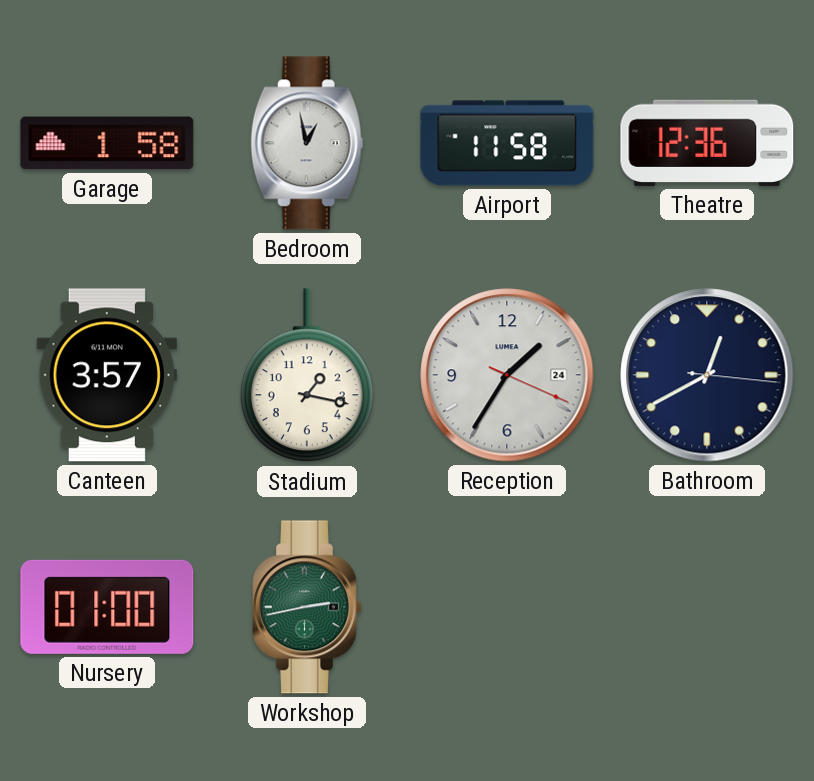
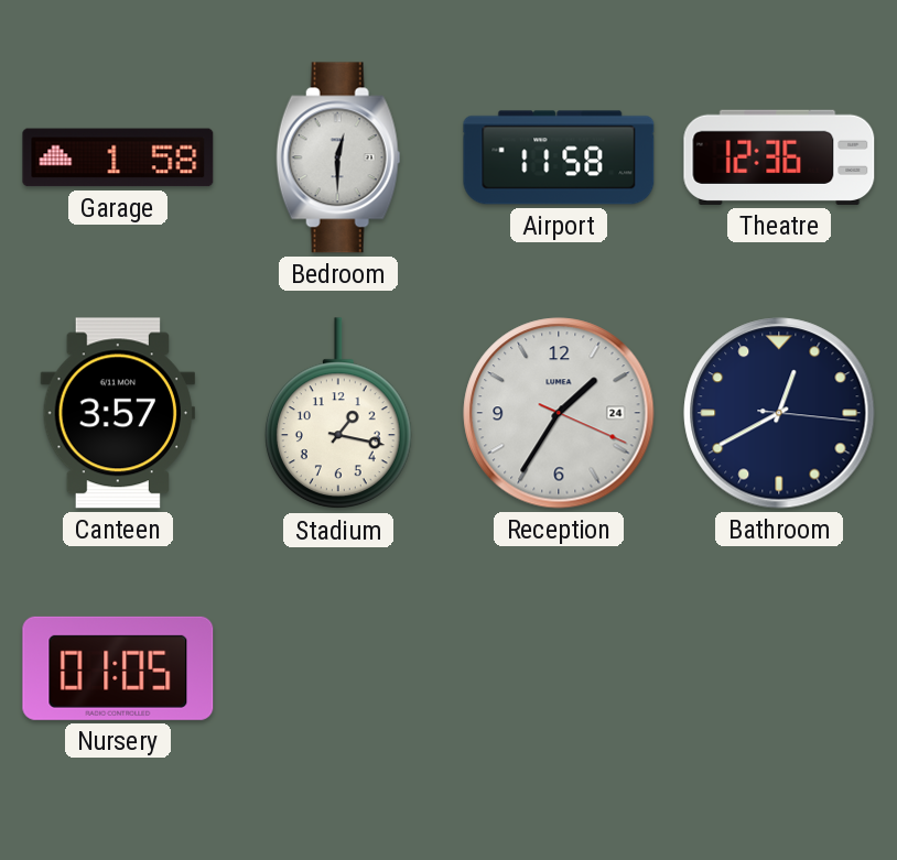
Bedroom: 12:58 -> 12:30 (338, 157)
Nursery: 01:00 -> 01:05 (118, 668)
Workshop: 2:43 -> none (308, 607)
